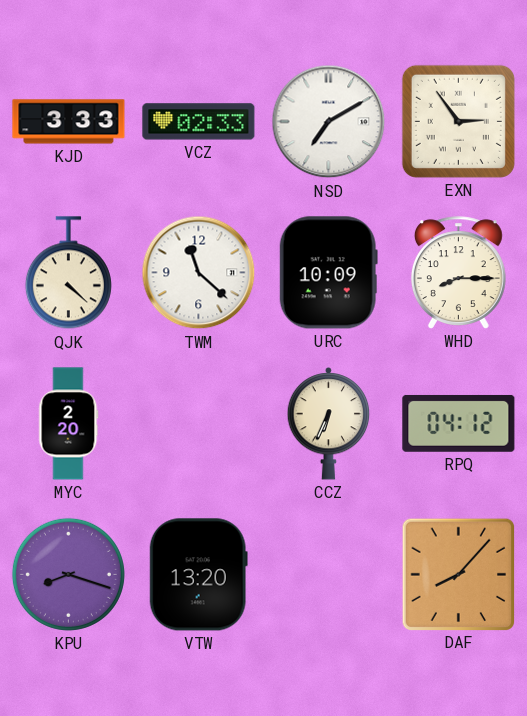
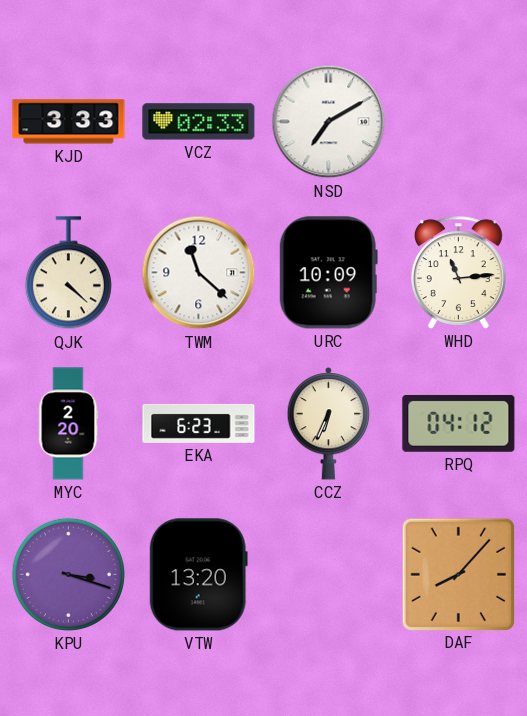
EXN: 2:54 -> none (458, 121)
WHD: 8:15 -> 11:14 (458, 273)
EKA: none -> 6:23 (199, 423)
KPU: 8:18 -> 3:18 (68, 574)
